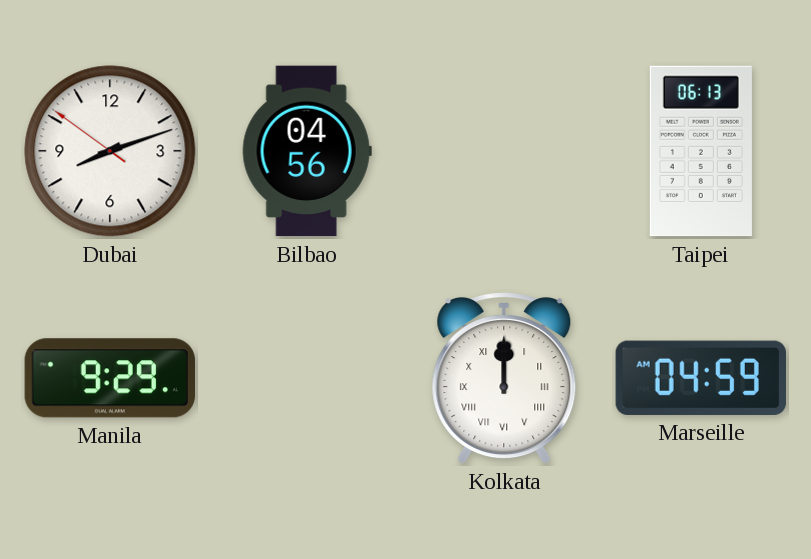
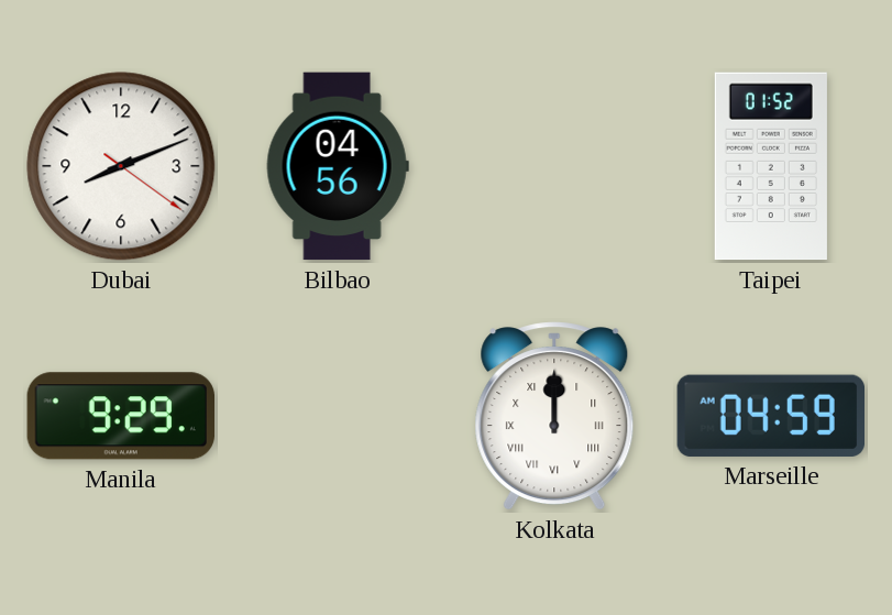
Dubai: 8:11:51 -> 8:11:21 (121, 166)
Taipei: 06:13 -> 01:52 (771, 166)
